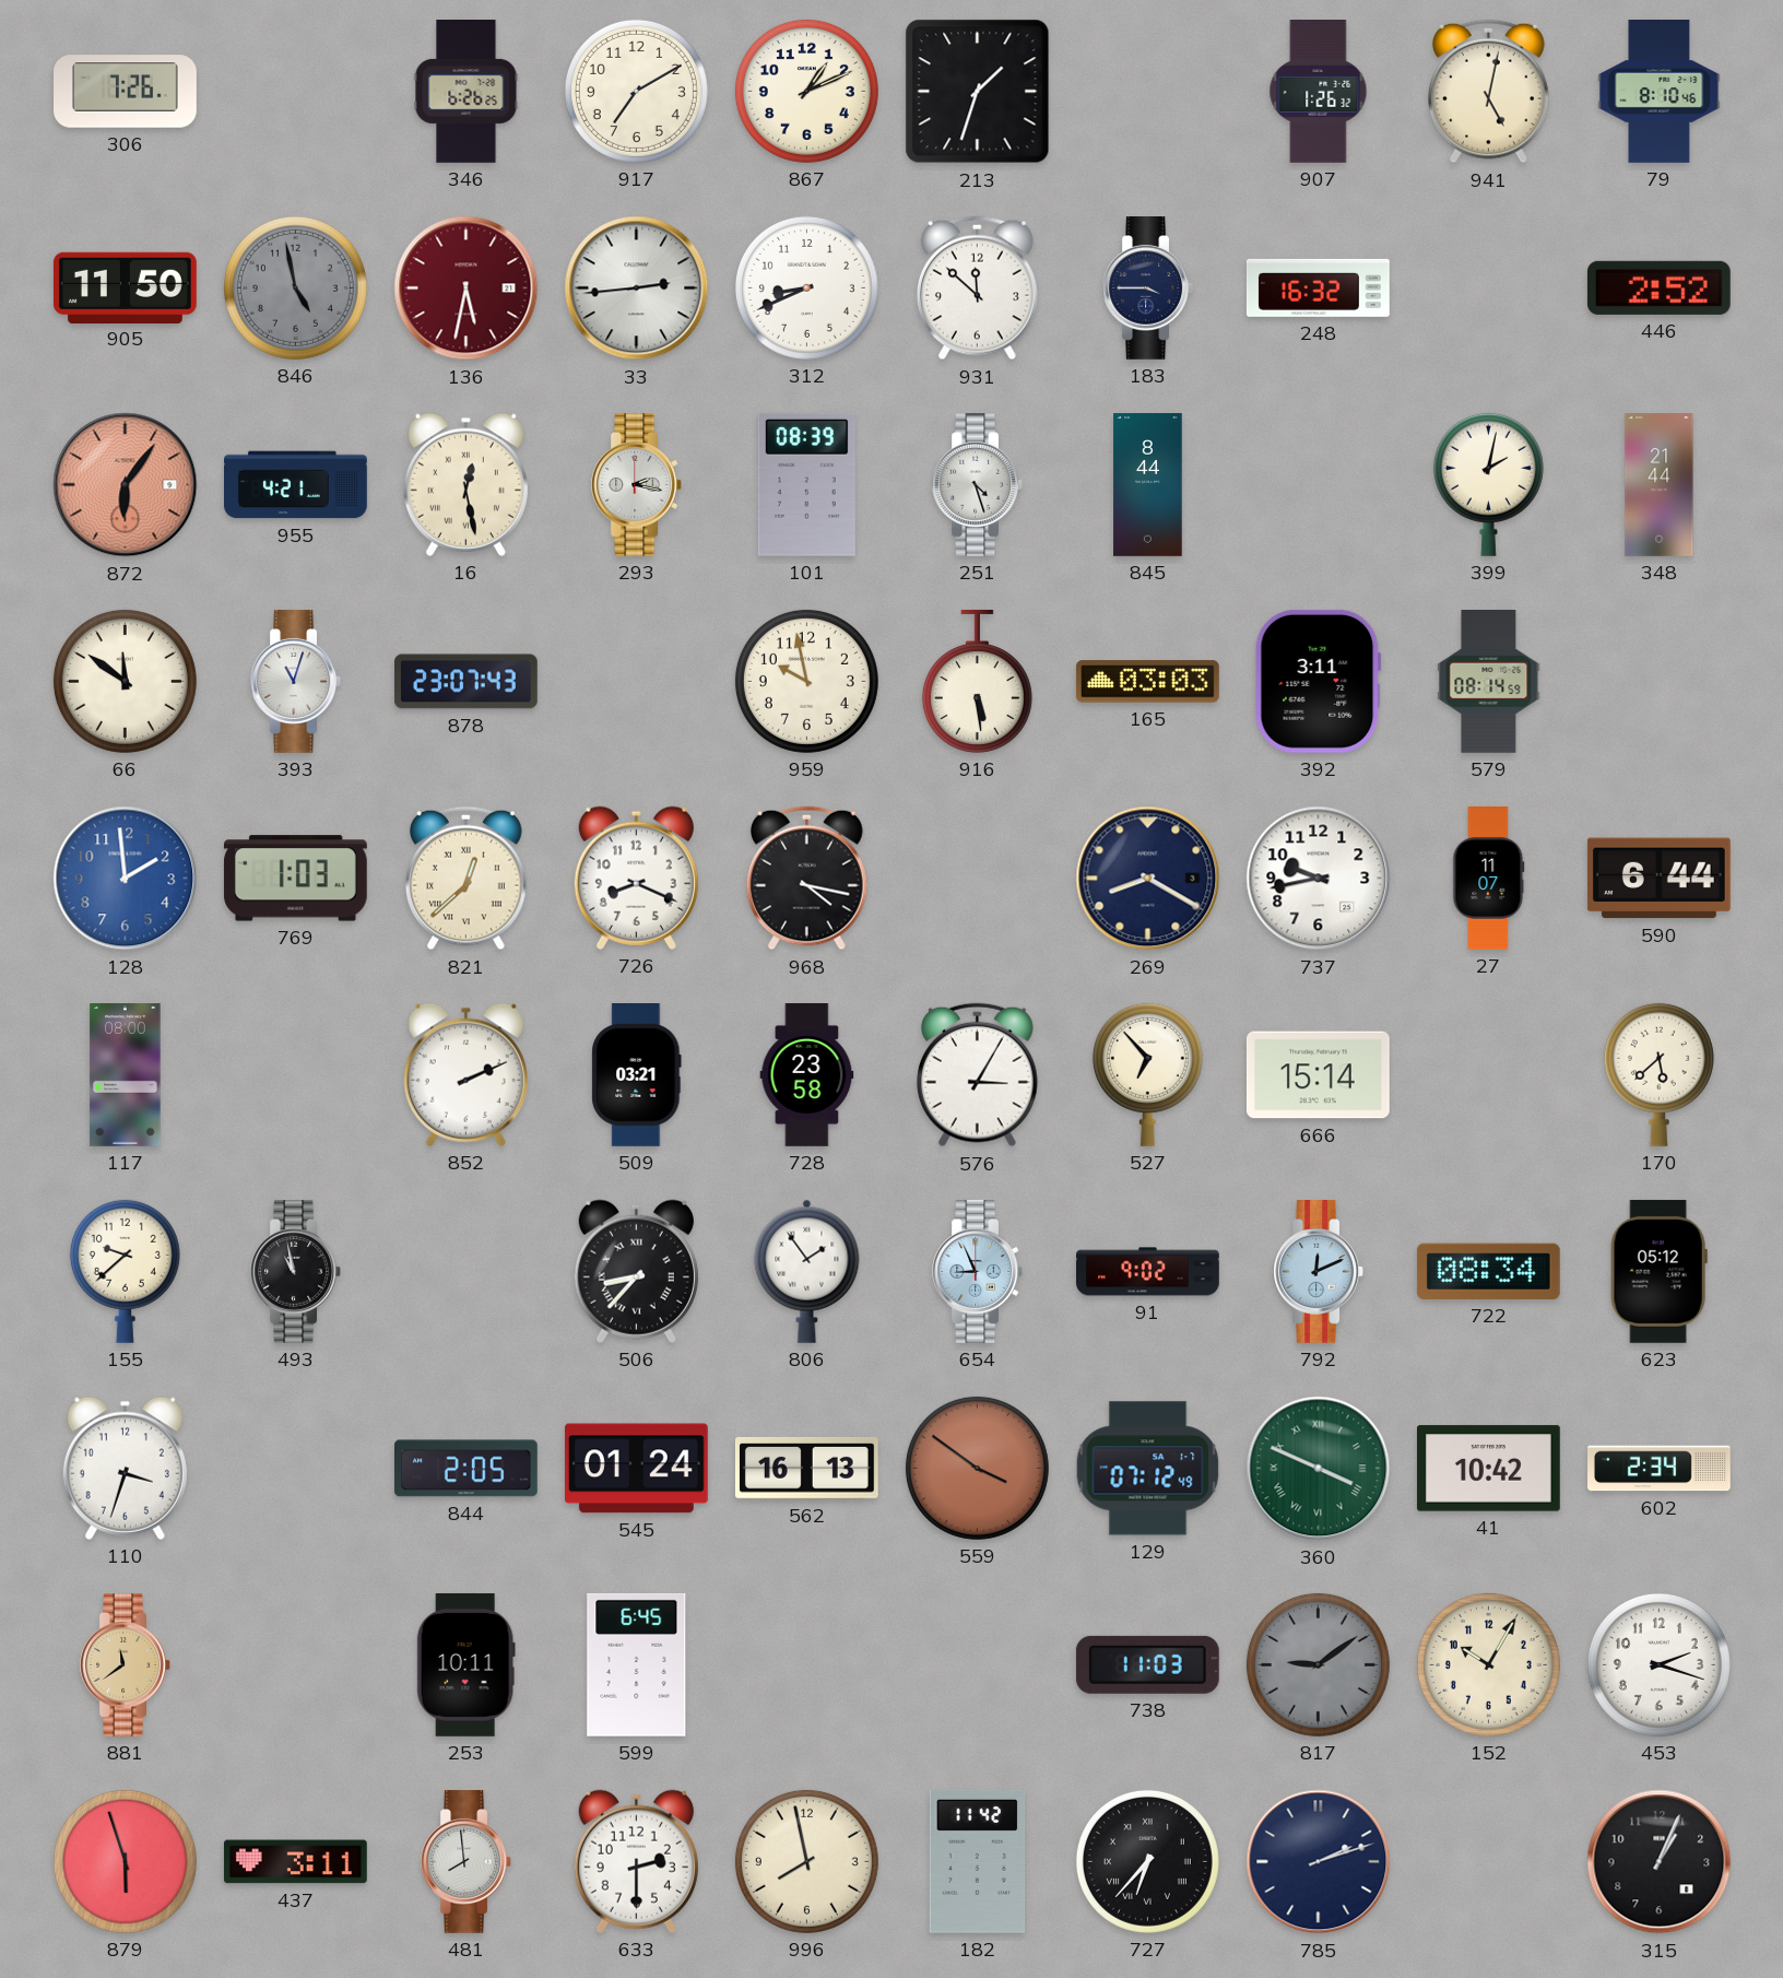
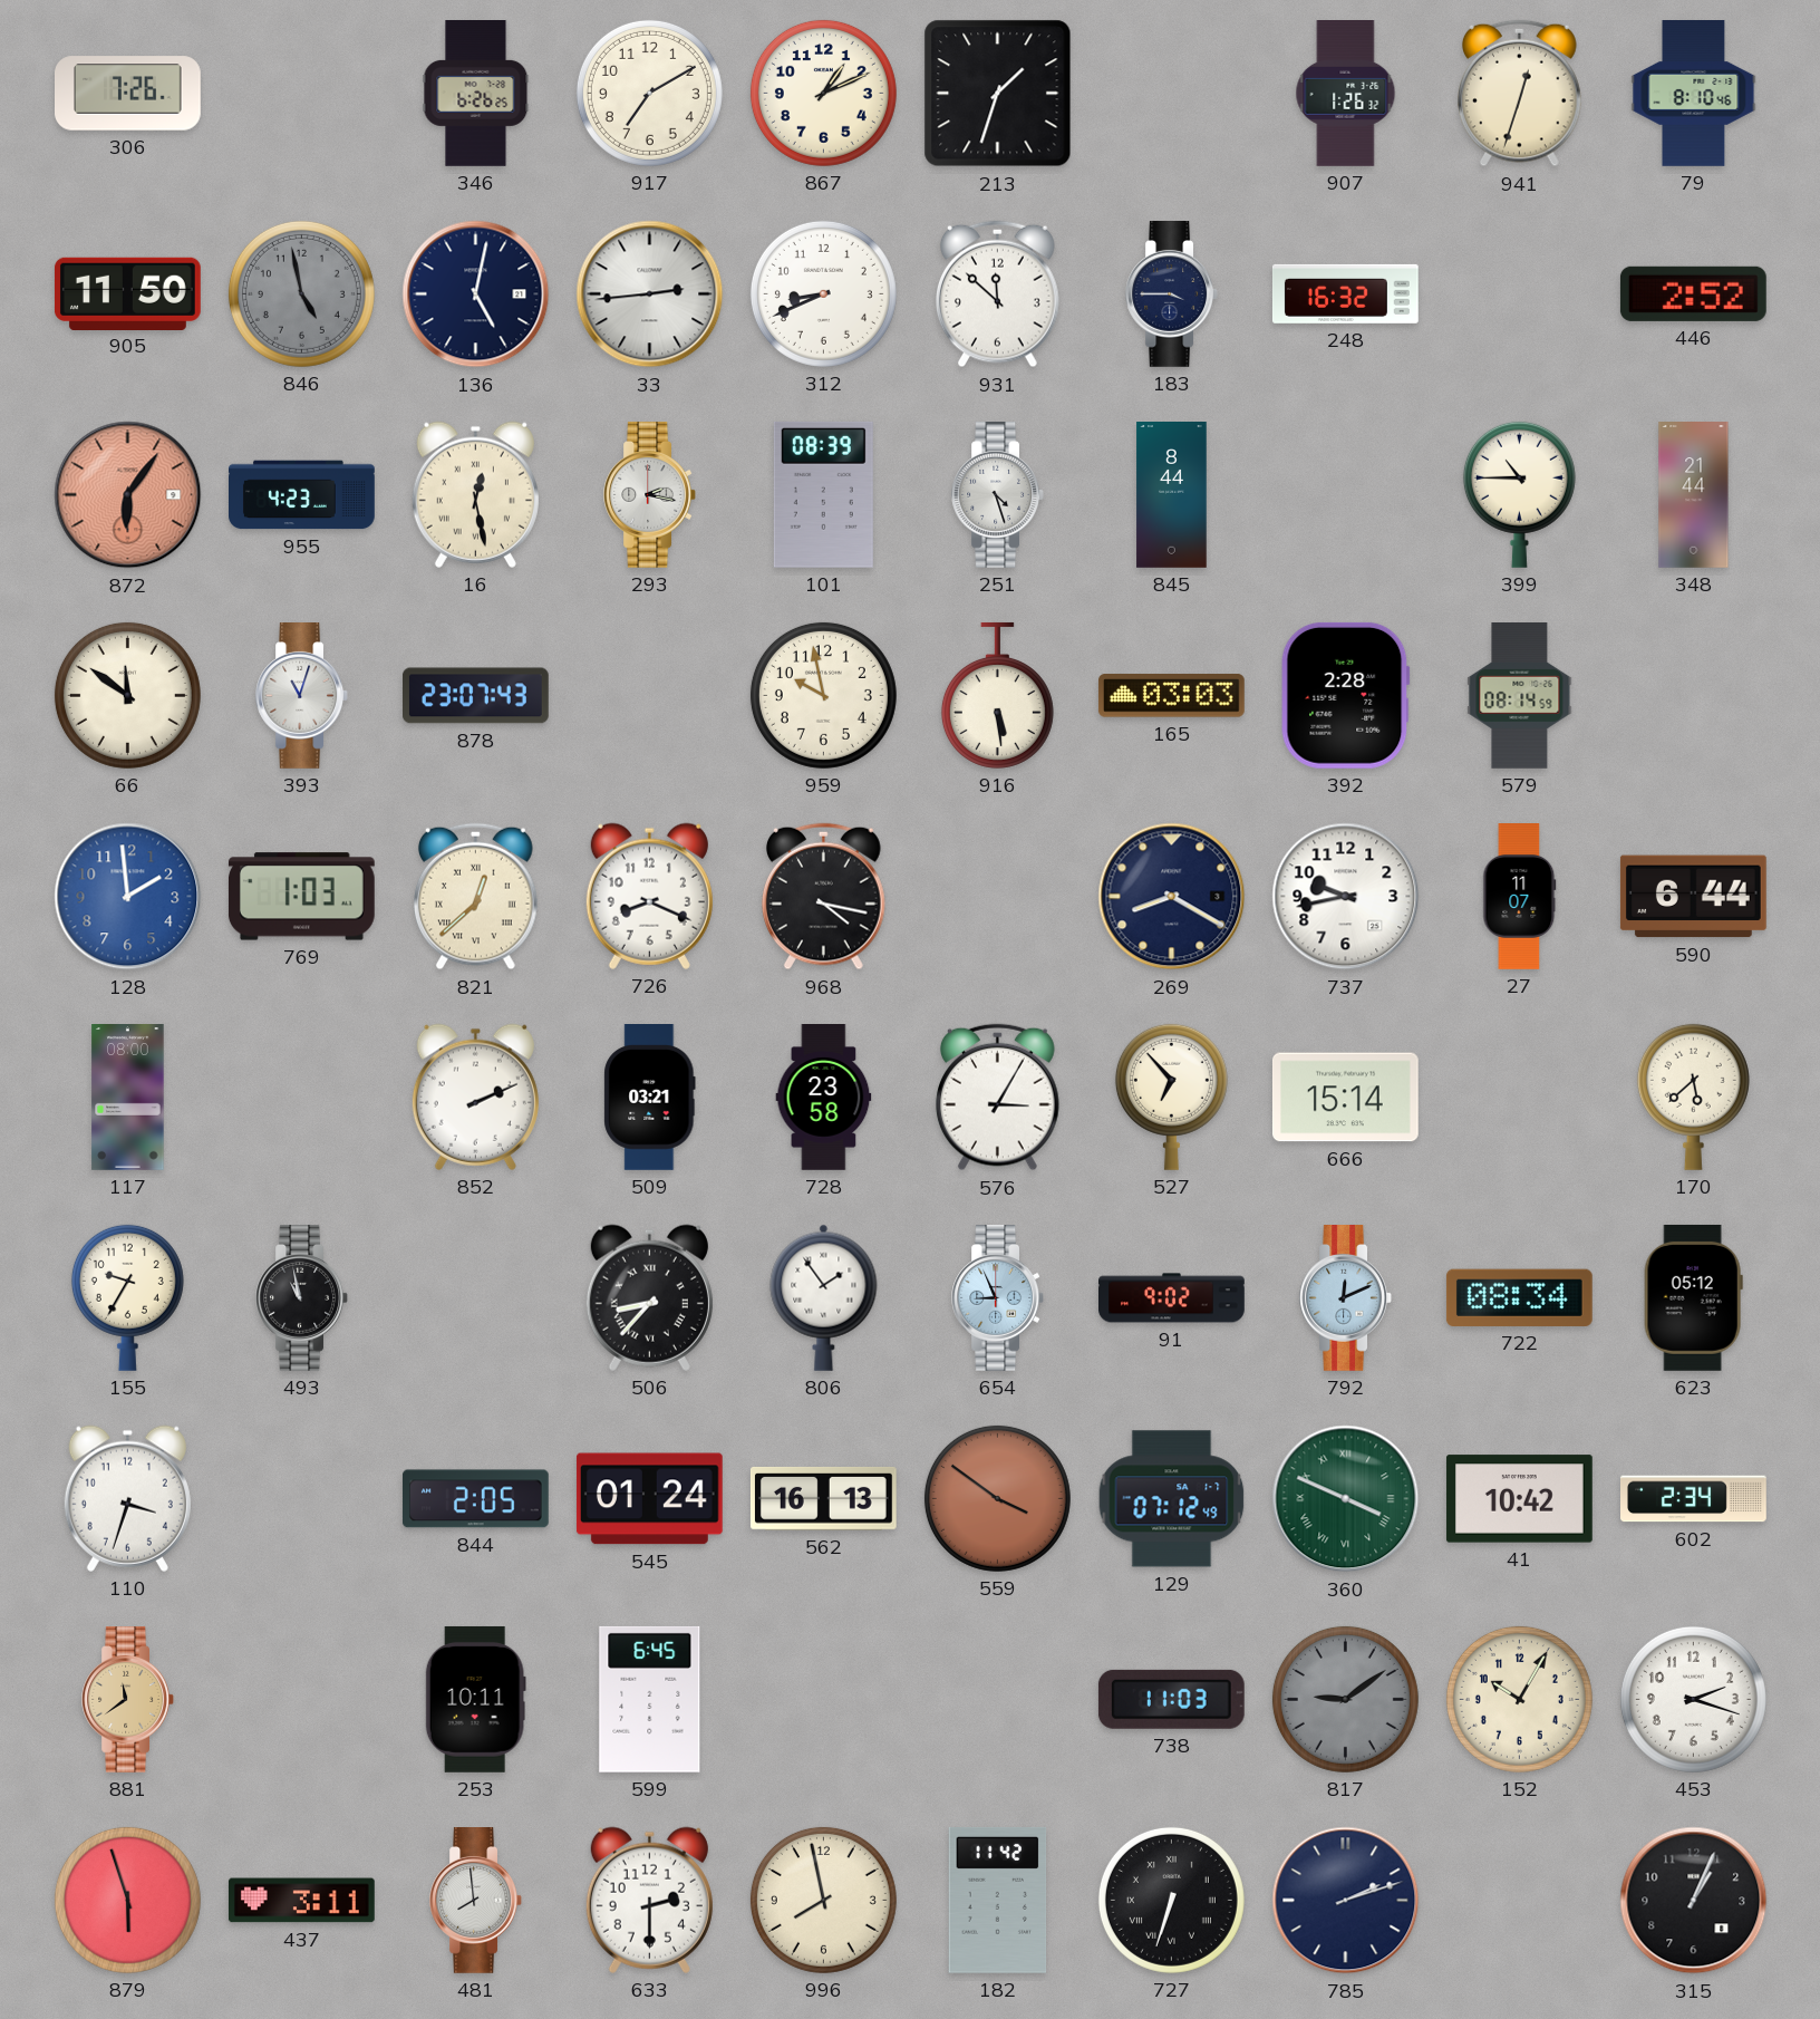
941: 5:02 -> 12:33 (1520, 94)
136: 5:32 -> 5:02 (476, 294)
136 dial: burgundy -> navy (476, 294)
955: 4:21 -> 4:23 (302, 495)
399: 2:02 -> 10:45 (1519, 494)
392: 3:11 -> 2:28 (1345, 695)
155: 9:38 -> 9:35 (127, 1297)
727: 6:37 -> 6:33 (1171, 1900)
